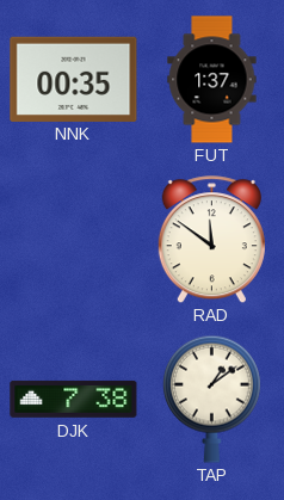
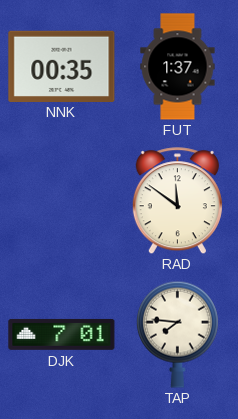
DJK: 7:38 -> 7:01 (62, 334)
TAP: 1:09 -> 7:46 (178, 334)
